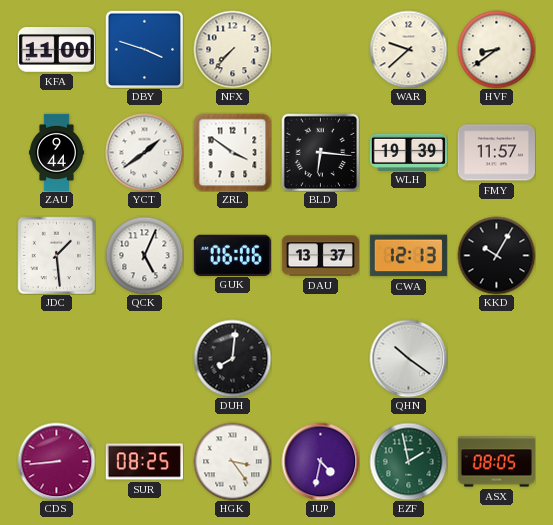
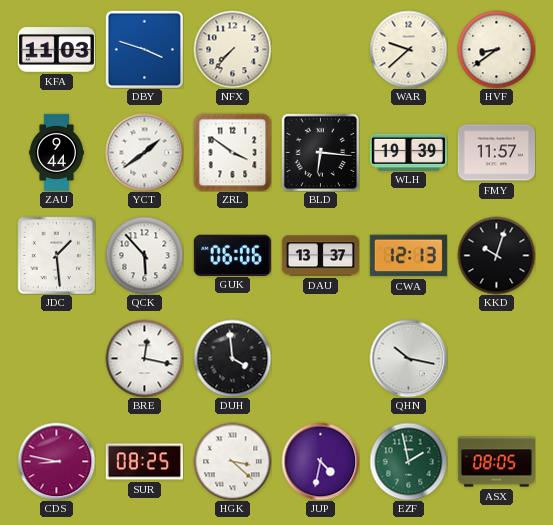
KFA: 11:00 -> 11:03 (56, 50)
QCK: 5:04 -> 5:53 (144, 255)
KKD: 10:05 -> 10:03 (496, 255)
BRE: none -> 12:17 (144, 358)
DUH: 8:01 -> 3:59 (232, 358)
QHN: 10:21 -> 10:17 (408, 358)
CDS: 8:44 -> 8:47 (56, 461)
HGK: 3:24 -> 3:22 (232, 461)
